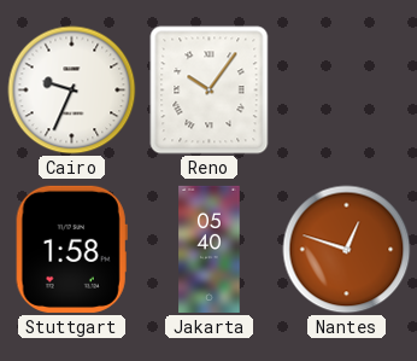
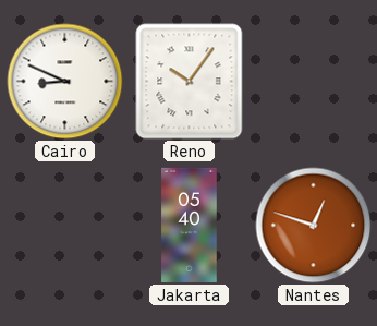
Cairo: 9:34 -> 8:49 (65, 82)
Stuttgart: 1:58 -> none (71, 249)
